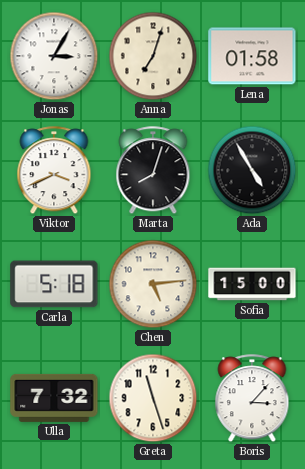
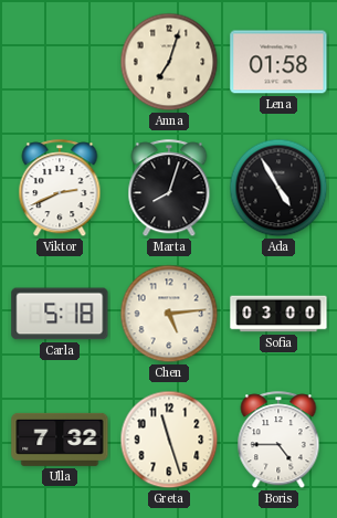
Jonas: 3:05 -> none (54, 56)
Viktor: 3:41 -> 2:41 (60, 189)
Sofia: 15:00 -> 03:00 (278, 314)
Boris: 3:07 -> 4:45 (278, 441)
